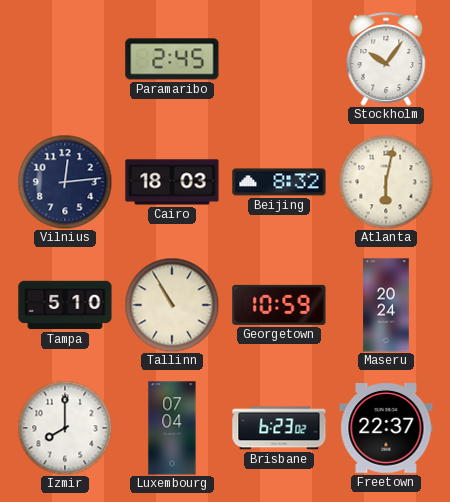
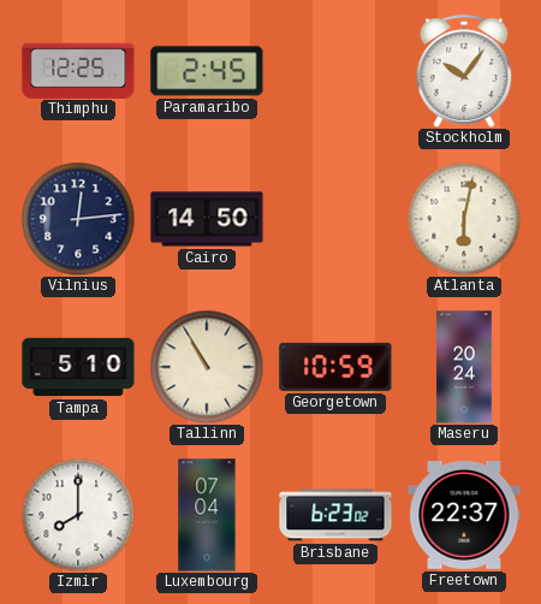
Thimphu: none -> 12:25 (78, 70)
Cairo: 18:03 -> 14:50 (207, 219)
Beijing: 8:32 -> none (279, 182)
